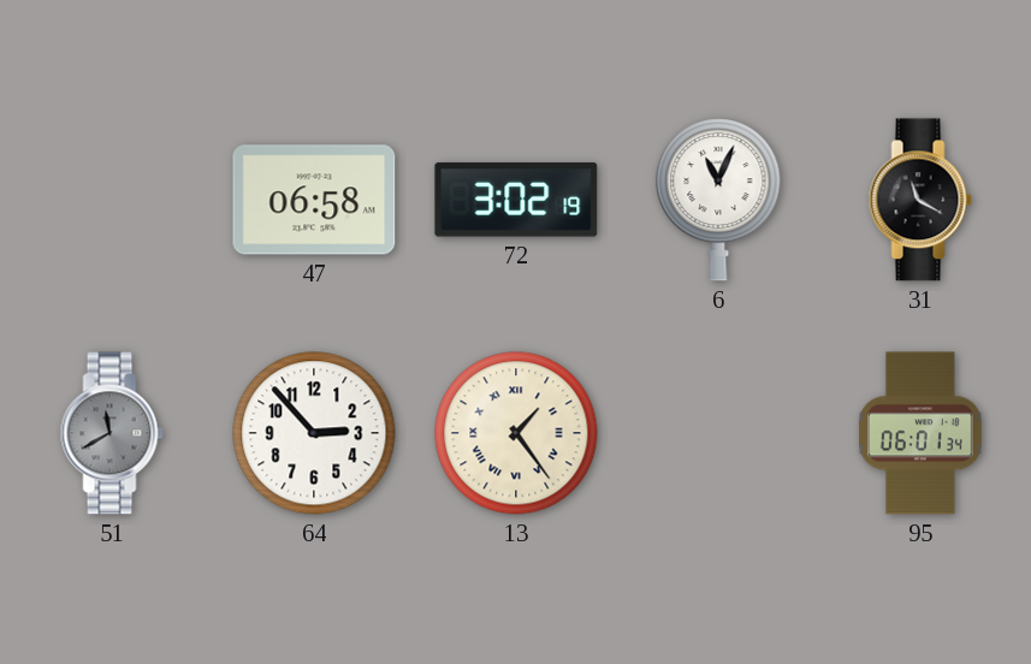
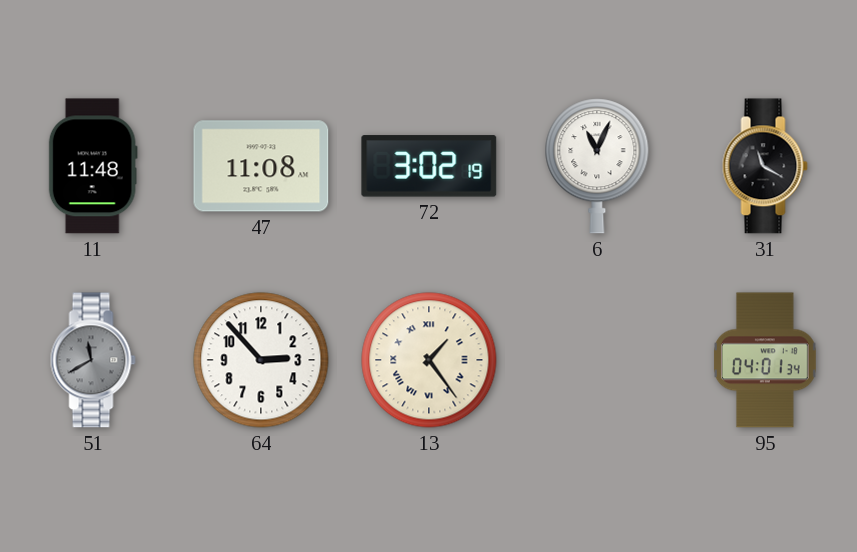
11: none -> 11:48 (93, 166)
47: 06:58 -> 11:08 (261, 166)
95: 06:01 -> 04:01 (765, 360)
